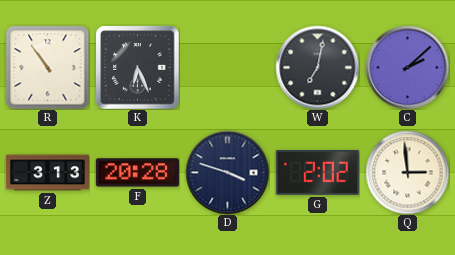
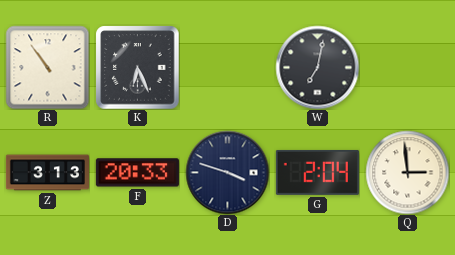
C: 2:08 -> none (407, 67)
F: 20:28 -> 20:33 (137, 173)
G: 2:02 -> 2:04 (317, 172)
